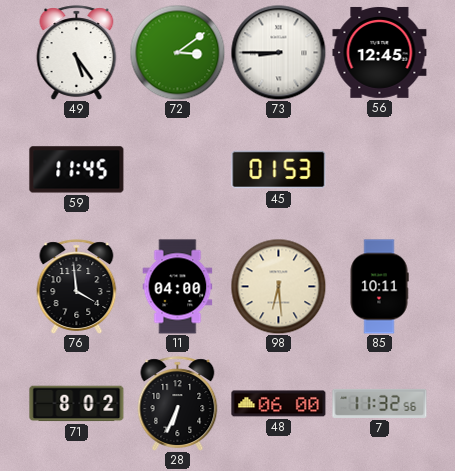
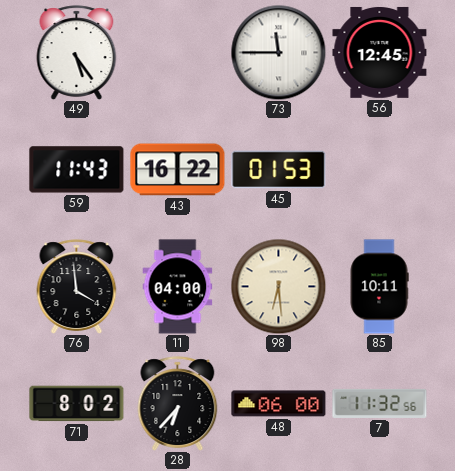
72: 3:09 -> none (177, 52)
73: 8:45 -> 11:45 (278, 52)
59: 11:45 -> 11:43 (77, 170)
43: none -> 16:22 (178, 170)
28: 6:34 -> 6:37 (178, 404)
